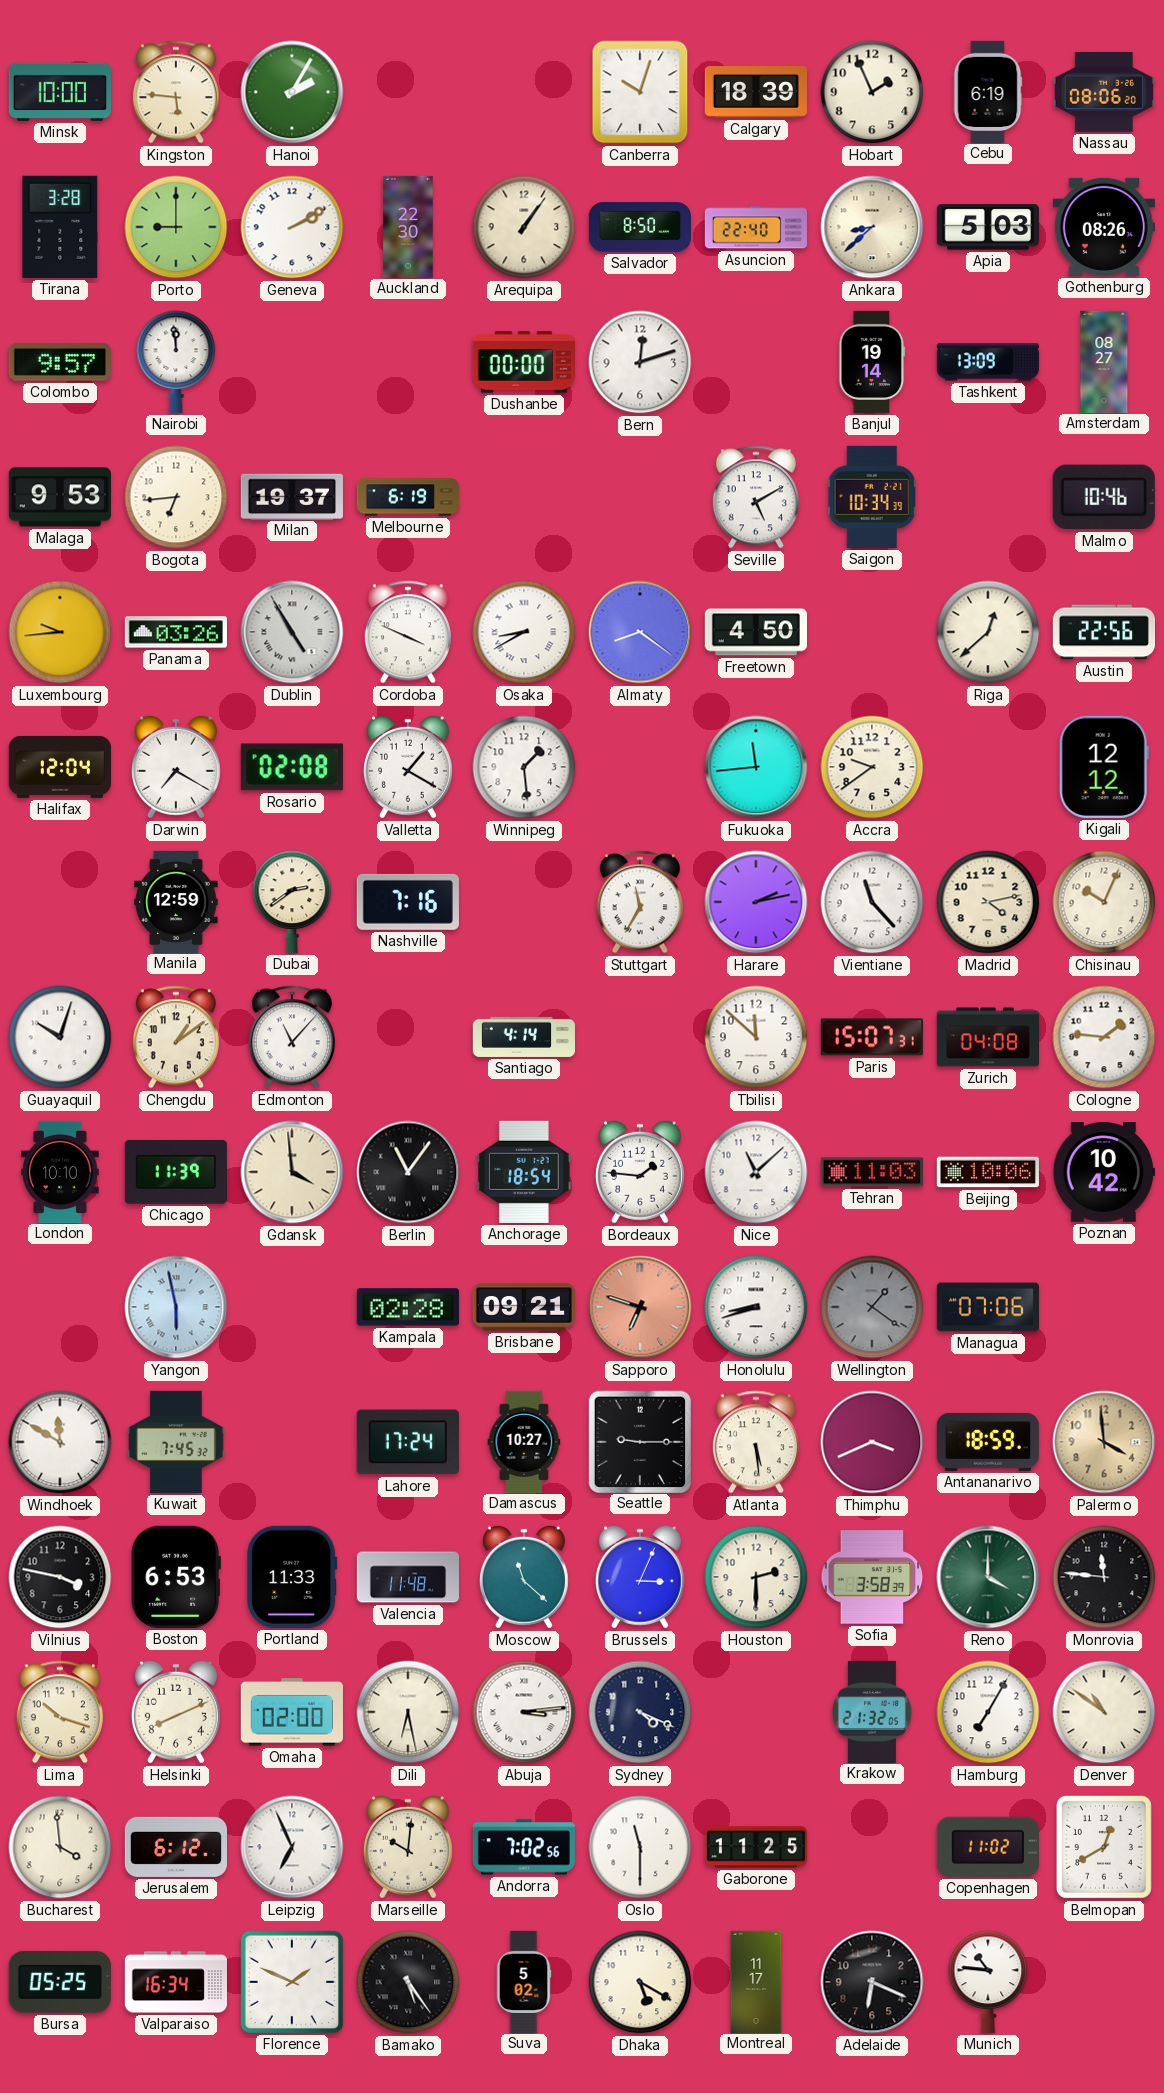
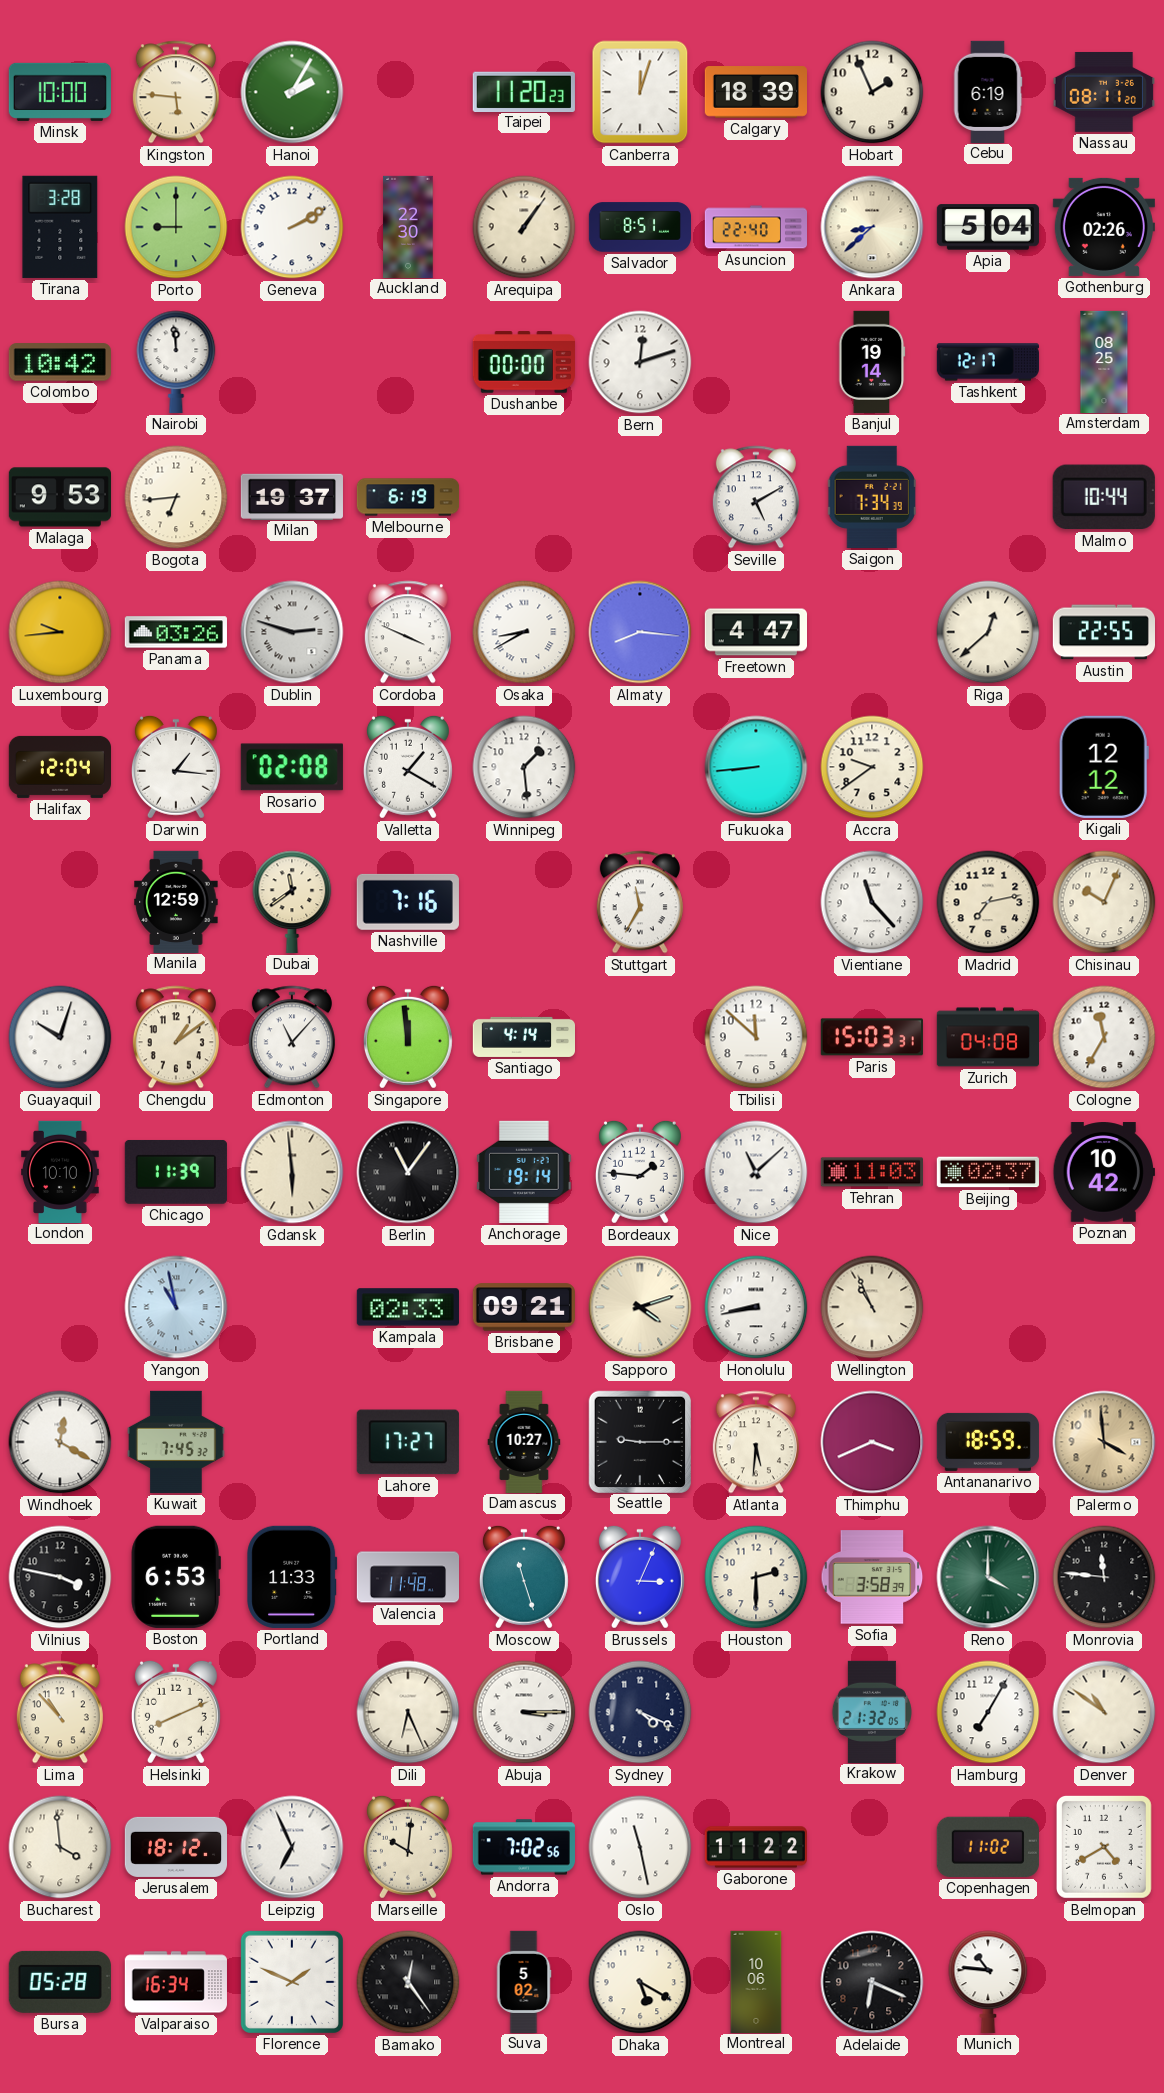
Taipei: none -> 11:20 (524, 91)
Canberra: 10:03 -> 12:03 (640, 92)
Nassau: 08:06 -> 08:11 (1104, 92)
Salvador: 8:50 -> 8:51 (639, 227)
Apia: 5:03 -> 5:04 (988, 227)
Gothenburg: 08:26 -> 02:26 (1104, 227)
Colombo: 9:57 -> 10:42 (60, 362)
Tashkent: 13:09 -> 12:17 (988, 362)
Amsterdam: 08:27 -> 08:25 (1104, 361)
Saigon: 10:34 -> 7:34 (872, 497)
Malmo: 10:46 -> 10:44 (1104, 497)
Dublin: 4:55 -> 2:48 (292, 632)
Almaty: 8:21 -> 8:16 (640, 632)
Freetown: 4:50 -> 4:47 (755, 632)
Austin: 22:56 -> 22:55 (1103, 632)
Darwin: 7:20 -> 1:16 (176, 767)
Fukuoka: 11:44 -> 8:44 (756, 767)
Dubai: 2:39 -> 11:39 (292, 902)
Harare: 2:13 -> none (756, 902)
Madrid: 4:13 -> 7:13 (988, 902)
Singapore: none -> 11:59 (408, 1037)
Paris: 15:07 -> 15:03 (872, 1037)
Cologne: 1:46 -> 11:35 (1104, 1037)
Gdansk: 3:59 -> 5:59 (292, 1172)
Anchorage: 18:54 -> 19:14 (524, 1172)
Beijing: 10:06 -> 02:37 (988, 1172)
Yangon: 5:58 -> 10:58 (176, 1307)
Kampala: 02:28 -> 02:33 (408, 1307)
Sapporo: 6:48 -> 4:12 (640, 1307)
Sapporo dial: salmon -> cream (640, 1307)
Honolulu: 8:42 -> 8:43 (756, 1307)
Wellington: 1:21 -> 10:56 (872, 1307)
Wellington dial: grey -> cream (872, 1307)
Managua: 07:06 -> none (987, 1307)
Windhoek: 11:50 -> 12:20 (60, 1442)
Lahore: 17:24 -> 17:27 (408, 1442)
Atlanta: 5:29 -> 5:31 (756, 1442)
Moscow: 11:22 -> 11:27 (524, 1577)
Lima: 10:18 -> 10:53 (60, 1712)
Omaha: 02:00 -> none (292, 1712)
Dili: 6:28 -> 6:26 (408, 1712)
Abuja: 3:14 -> 3:15 (524, 1712)
Jerusalem: 6:12 -> 18:12 (175, 1847)
Oslo: 11:30 -> 11:28 (640, 1847)
Gaborone: 11:25 -> 11:22 (755, 1847)
Belmopan: 12:40 -> 4:40 (1104, 1847)
Bursa: 05:25 -> 05:28 (60, 1982)
Bamako: 5:24 -> 12:24 (408, 1982)
Montreal: 11:17 -> 10:06 (756, 1981)
